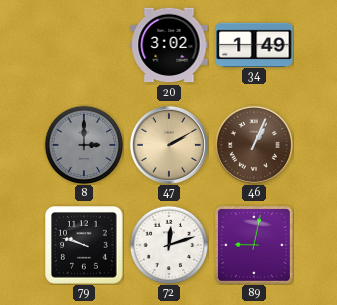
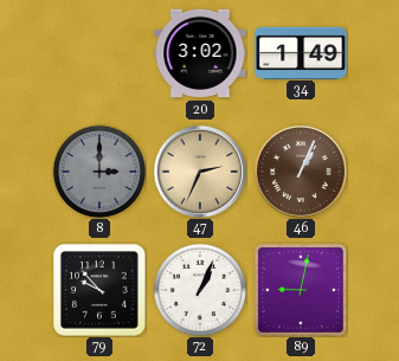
47: 2:10 -> 2:34 (200, 172)
79: 9:48 -> 9:53 (99, 290)
72: 12:12 -> 1:04 (200, 290)
